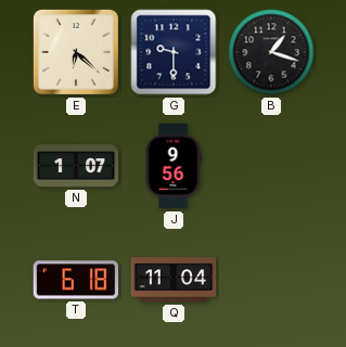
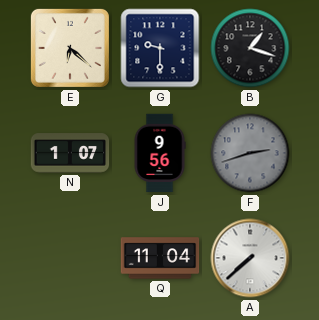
F: none -> 2:42 (250, 153)
T: 6:18 -> none (76, 280)
A: none -> 7:38 (250, 258)
